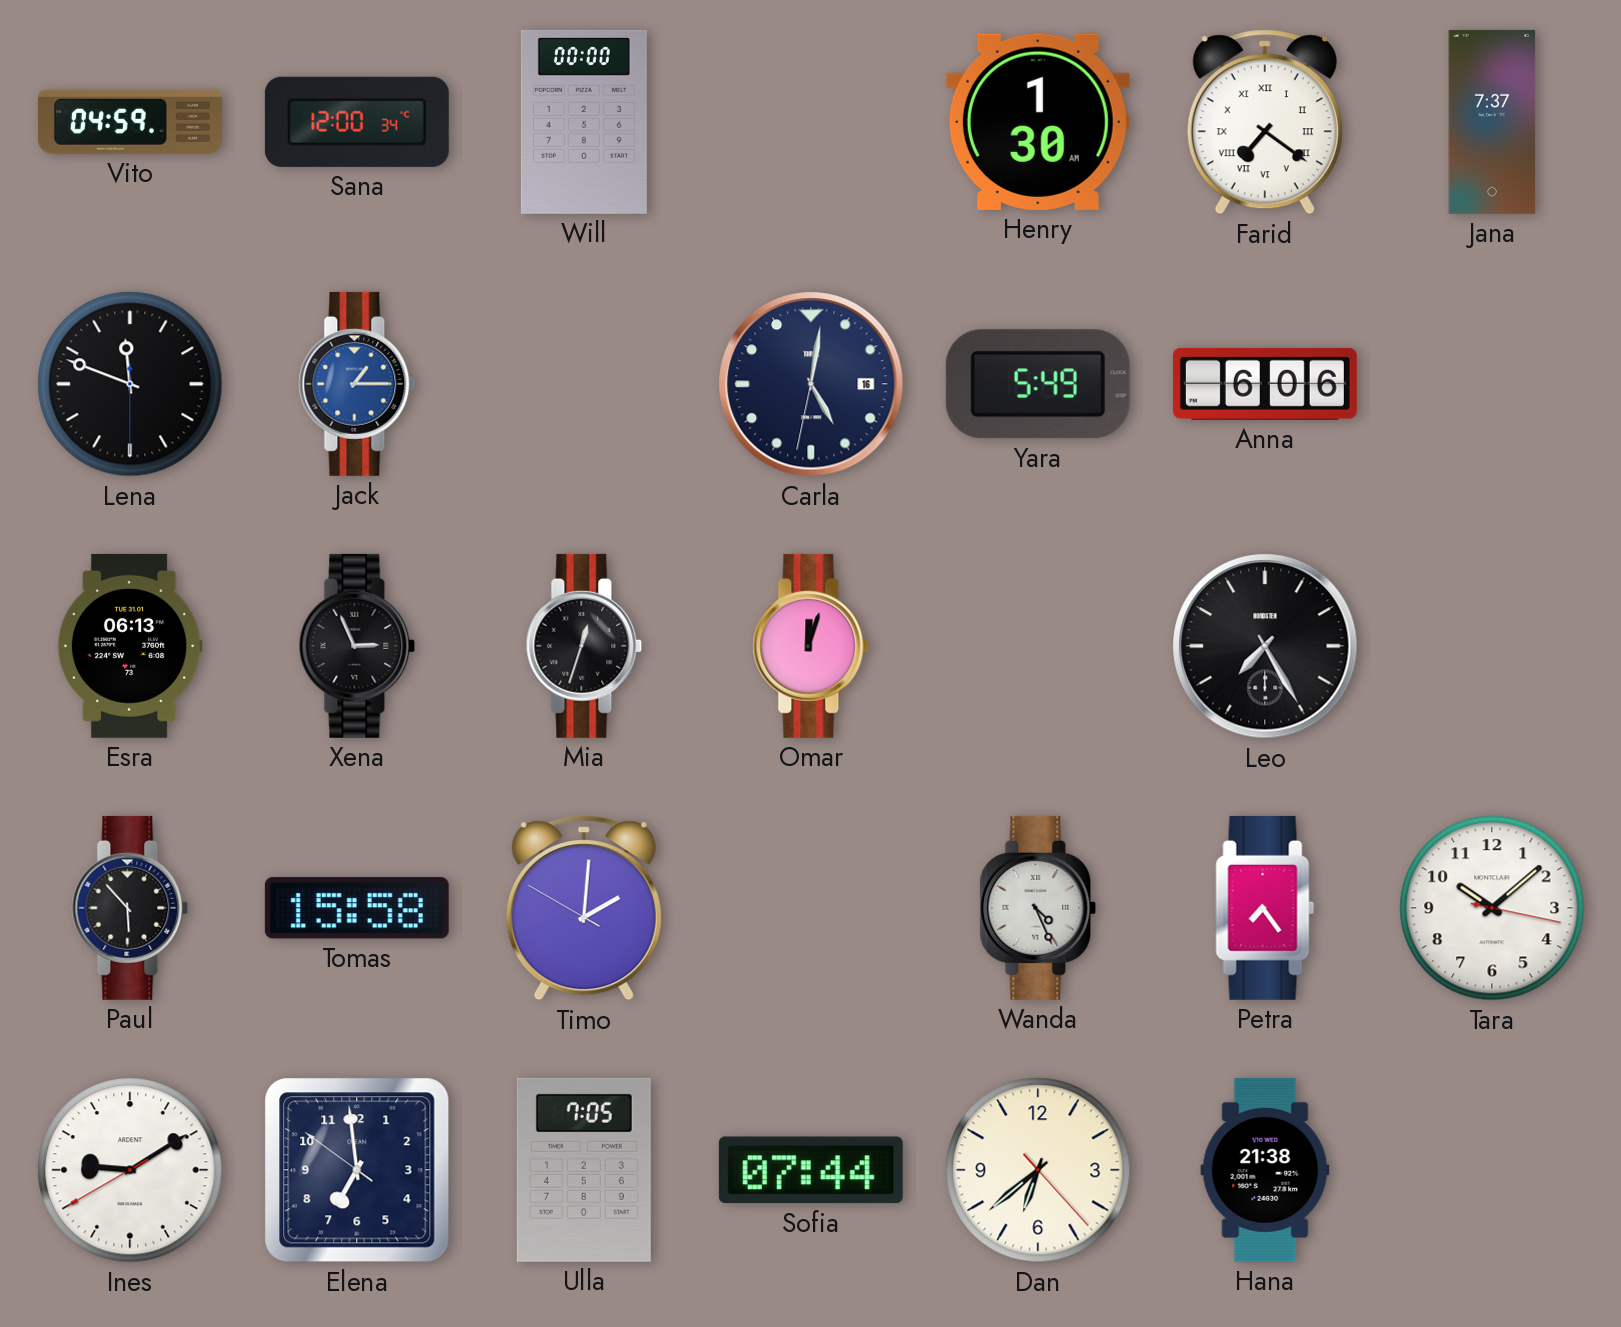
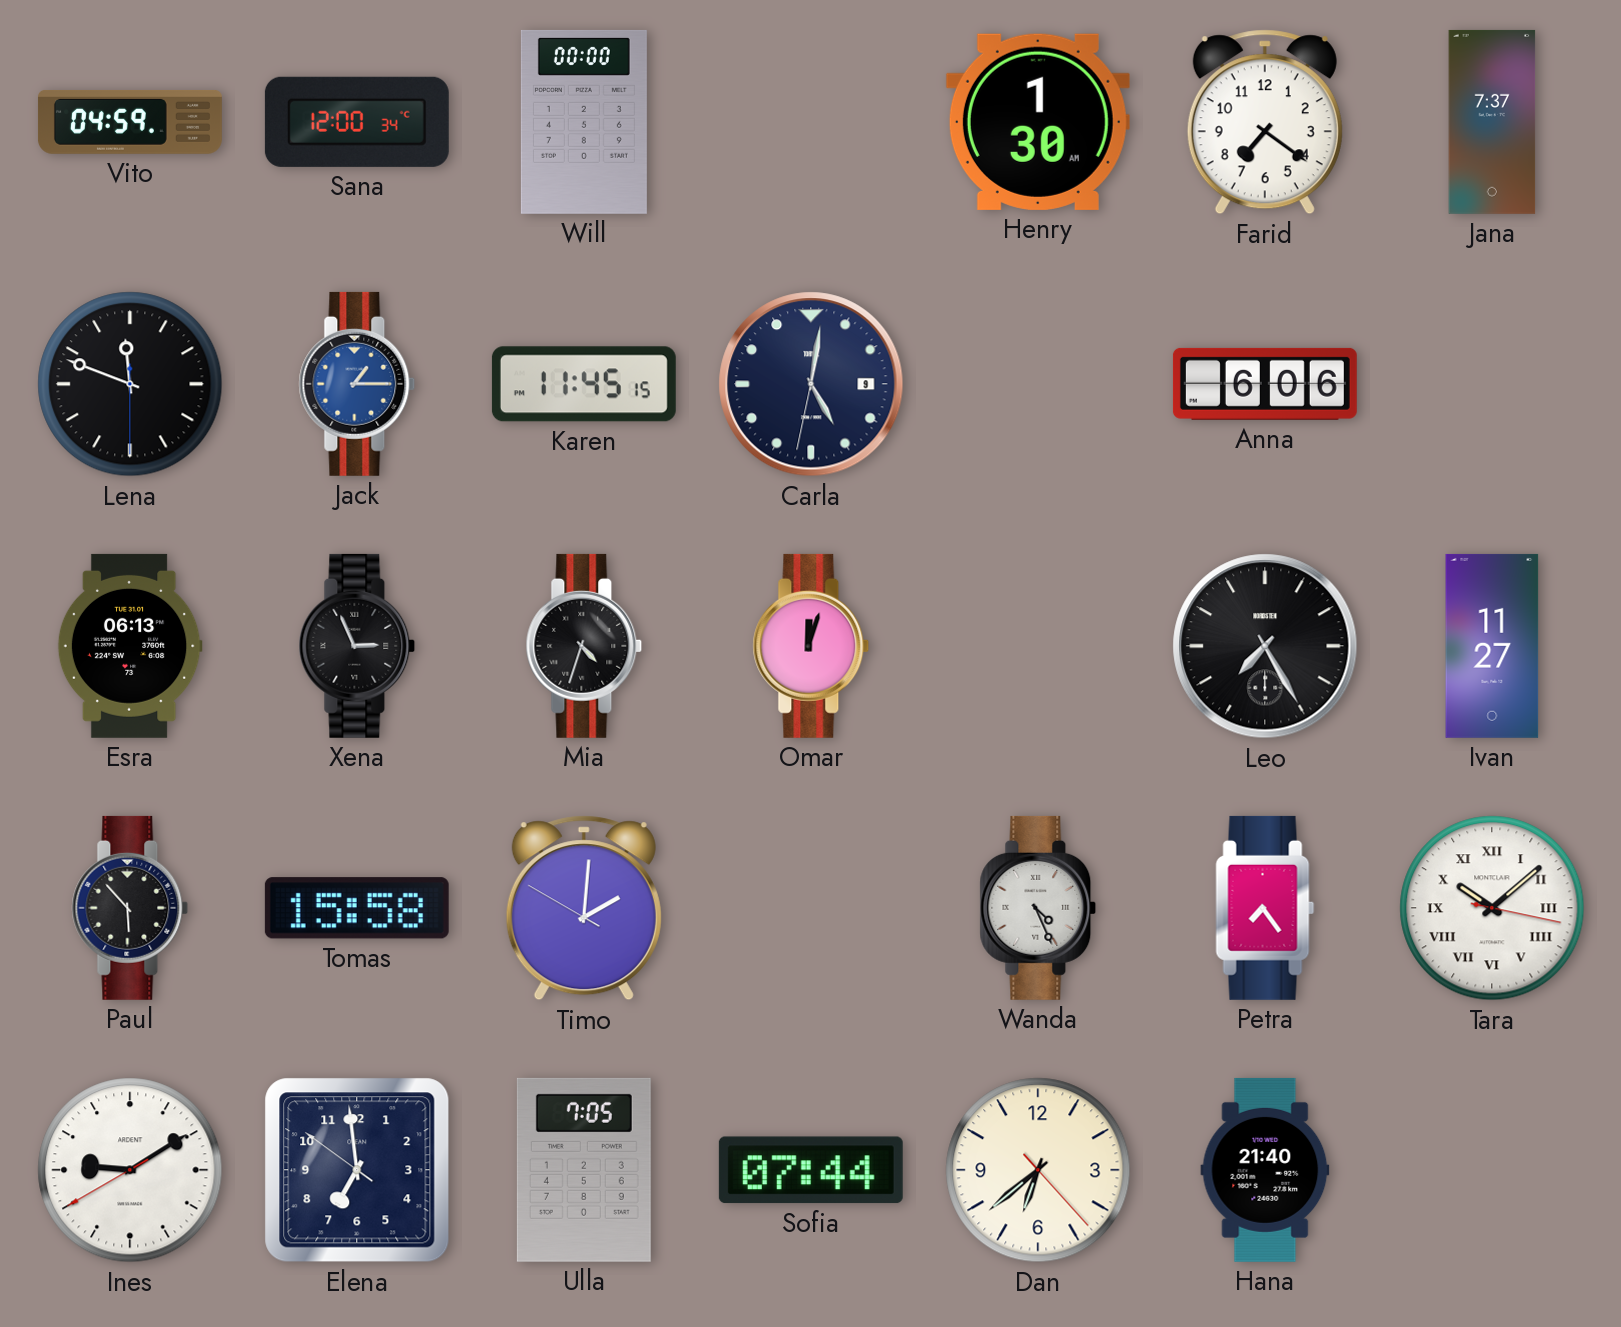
Farid numerals: Roman -> Arabic (1265, 122)
Karen: none -> 11:45 (584, 384)
Carla date: 16 -> 9 (811, 384)
Yara: 5:49 -> none (1038, 384)
Mia: 12:33 -> 4:33 (584, 646)
Ivan: none -> 11:27 (1492, 646)
Tara numerals: Arabic -> Roman (1492, 908)
Hana: 21:38 -> 21:40 (1265, 1170)
